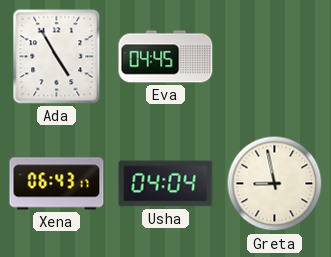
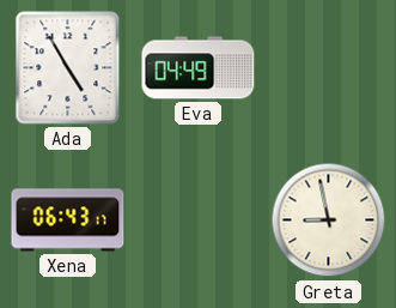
Eva: 04:45 -> 04:49 (199, 68)
Usha: 04:04 -> none (166, 184)
